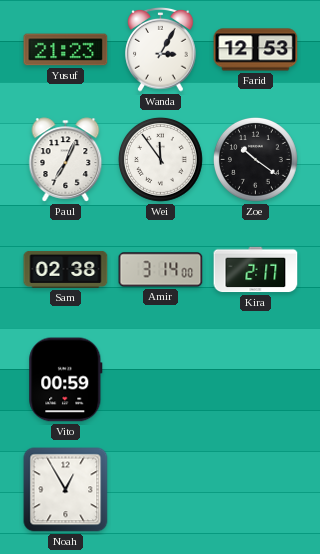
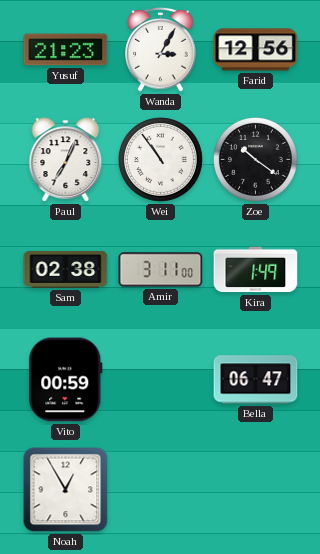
Farid: 12:53 -> 12:56 (256, 50)
Wei: 11:54 -> 10:54 (160, 159)
Amir: 3:14 -> 3:11 (161, 270)
Kira: 2:17 -> 1:49 (256, 270)
Bella: none -> 06:47 (256, 380)
